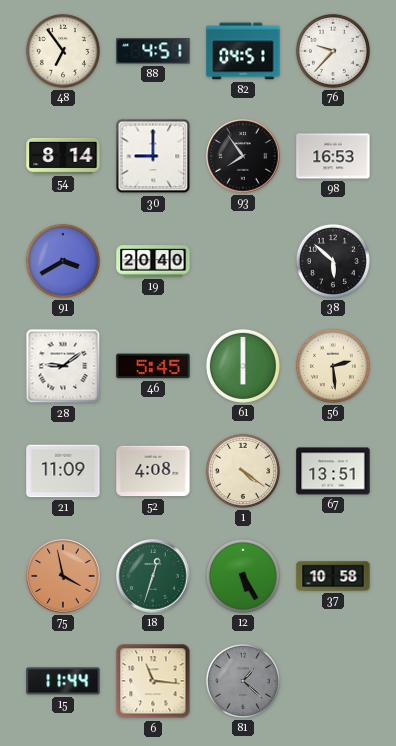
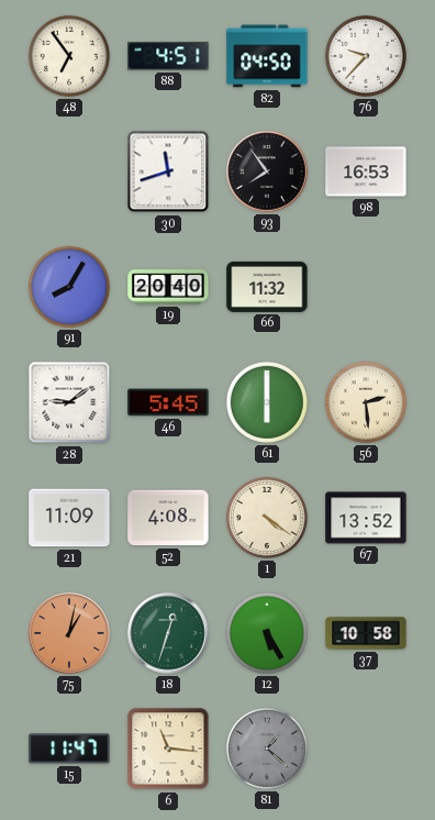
82: 04:51 -> 04:50 (267, 56)
54: 8:14 -> none (63, 156)
30: 9:00 -> 11:42 (168, 171)
91: 3:40 -> 8:05 (69, 287)
66: none -> 11:32 (267, 287)
38: 5:52 -> none (333, 261)
67: 13:51 -> 13:52 (366, 518)
75: 3:58 -> 1:02 (69, 633)
15: 11:44 -> 11:47 (69, 749)
